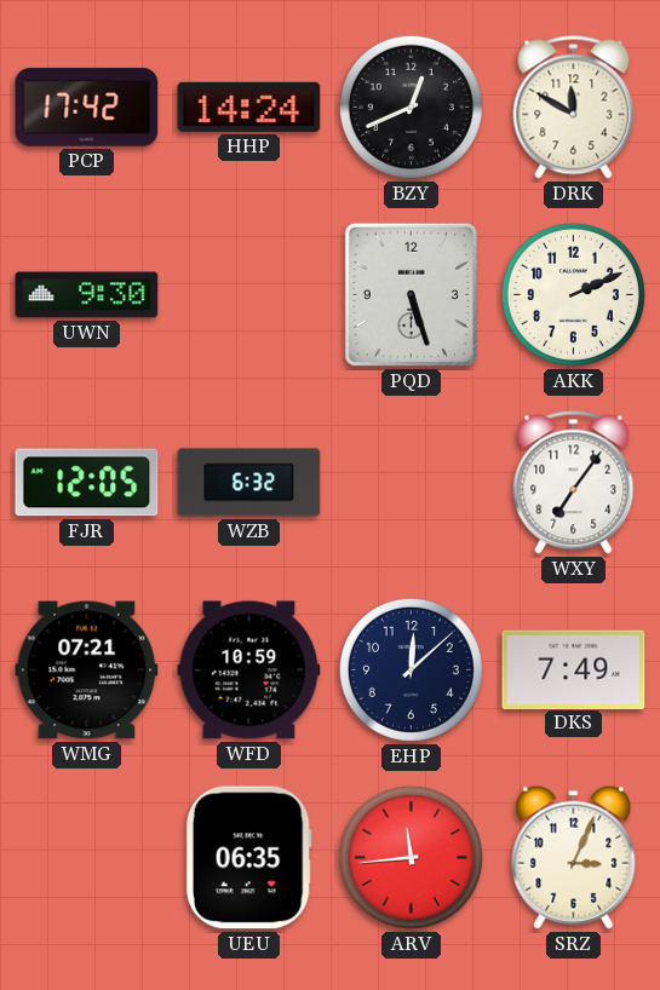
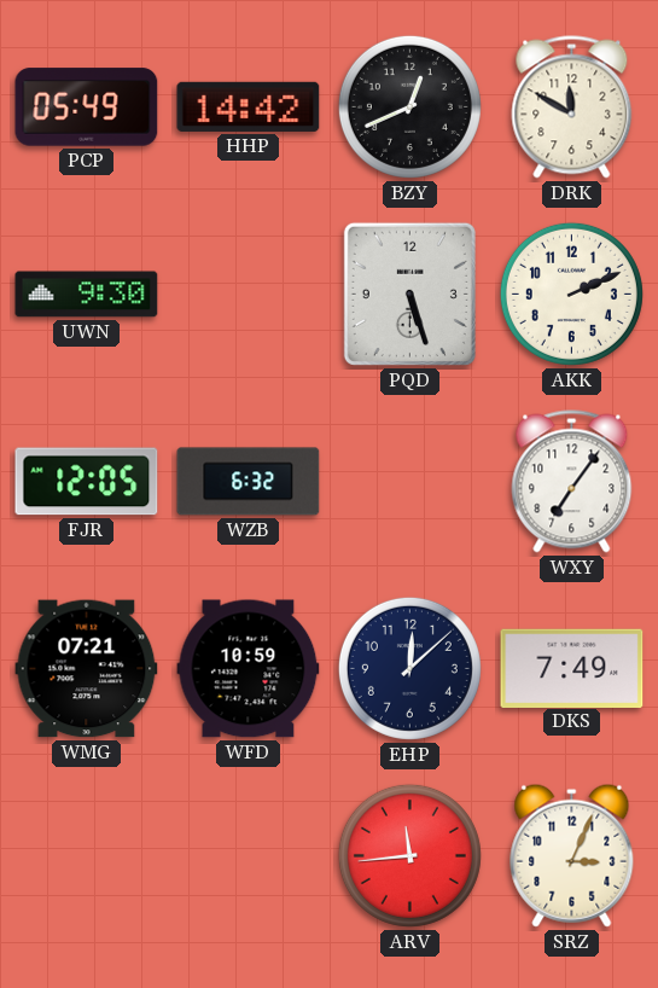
PCP: 17:42 -> 05:49 (87, 107)
HHP: 14:24 -> 14:42 (249, 106)
UEU: 06:35 -> none (248, 858)
